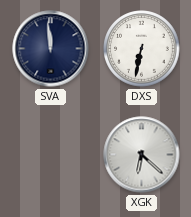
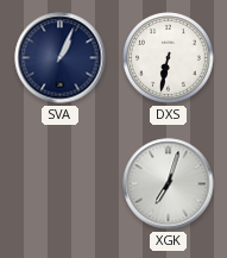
SVA: 11:59 -> 1:04 (61, 58)
XGK: 6:22 -> 7:03 (169, 184)
